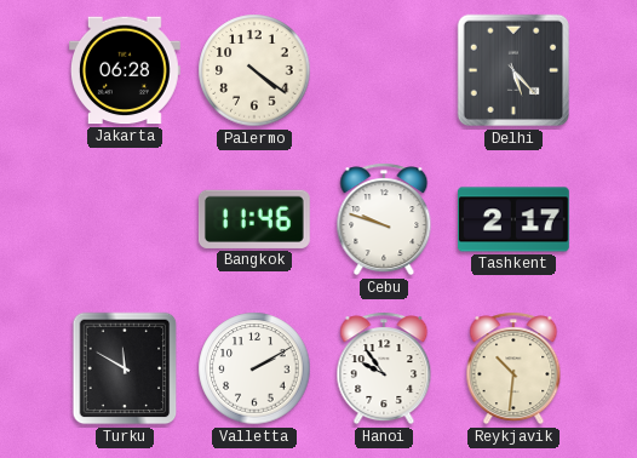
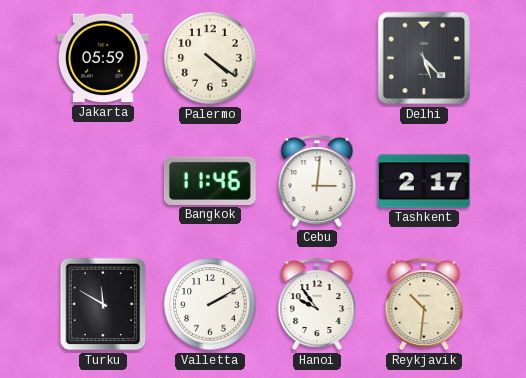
Jakarta: 06:28 -> 05:59 (103, 58)
Cebu: 9:48 -> 3:01 (317, 181)
